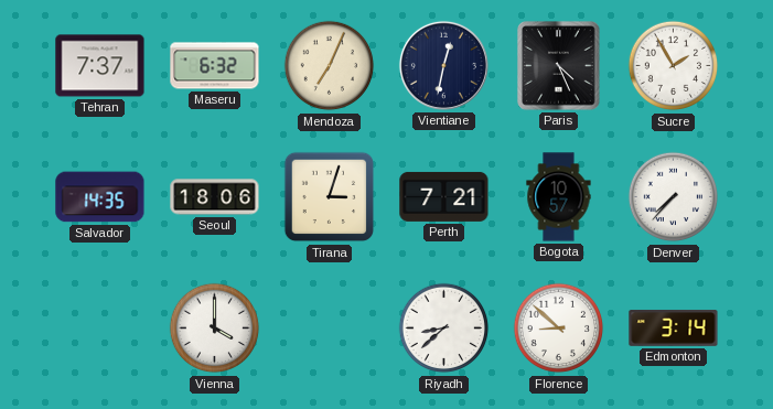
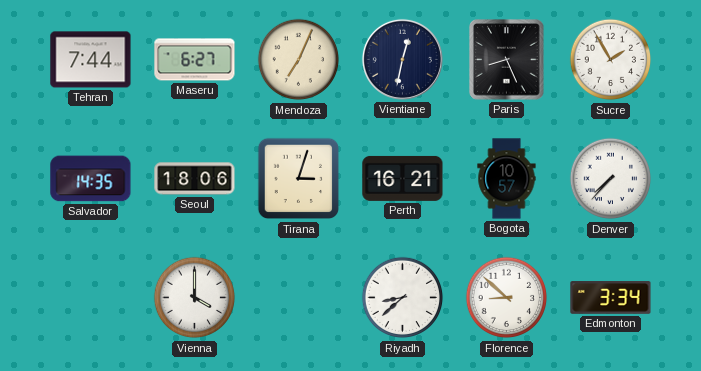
Tehran: 7:37 -> 7:44 (91, 60)
Maseru: 6:32 -> 6:27 (195, 60)
Paris: 4:26 -> 8:26 (507, 60)
Perth: 7:21 -> 16:21 (403, 178)
Edmonton: 3:14 -> 3:34 (611, 298)
